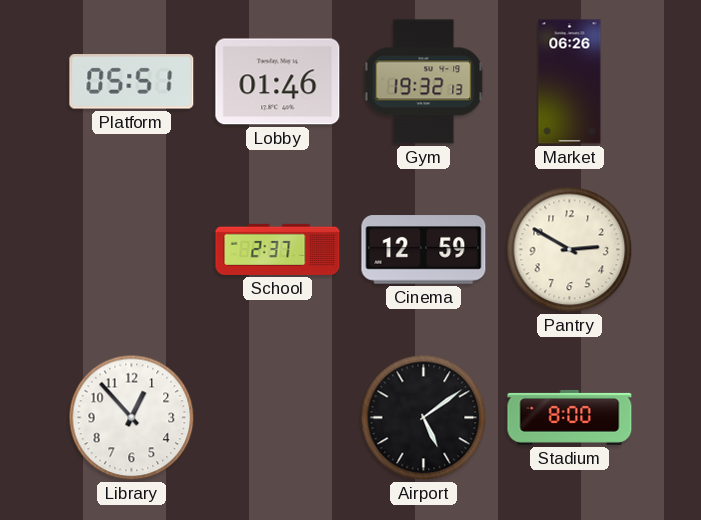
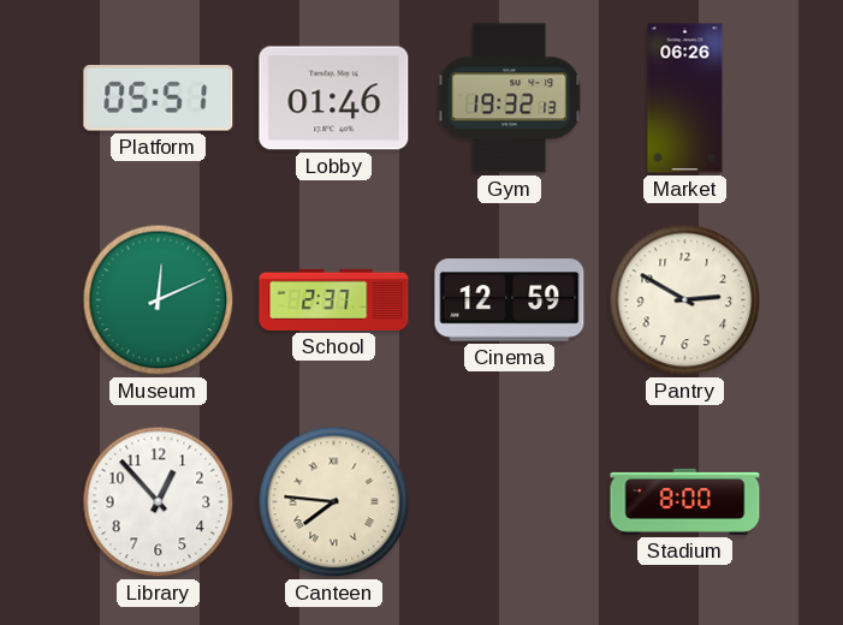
Museum: none -> 12:11 (159, 300)
Canteen: none -> 7:46 (334, 502)
Airport: 5:09 -> none (424, 418)
